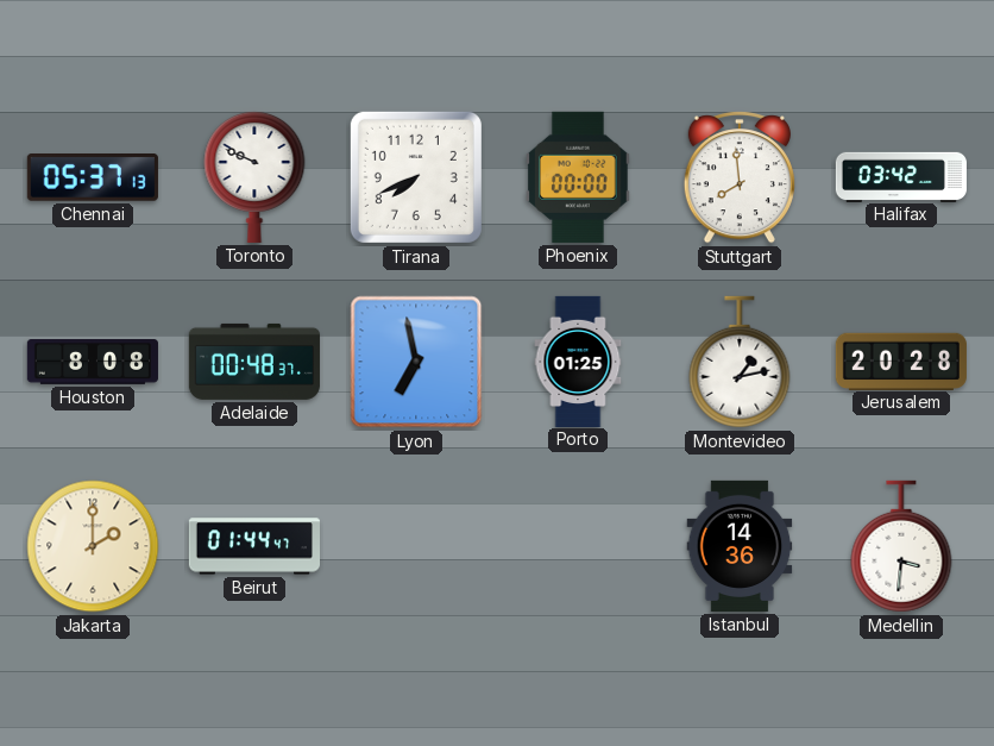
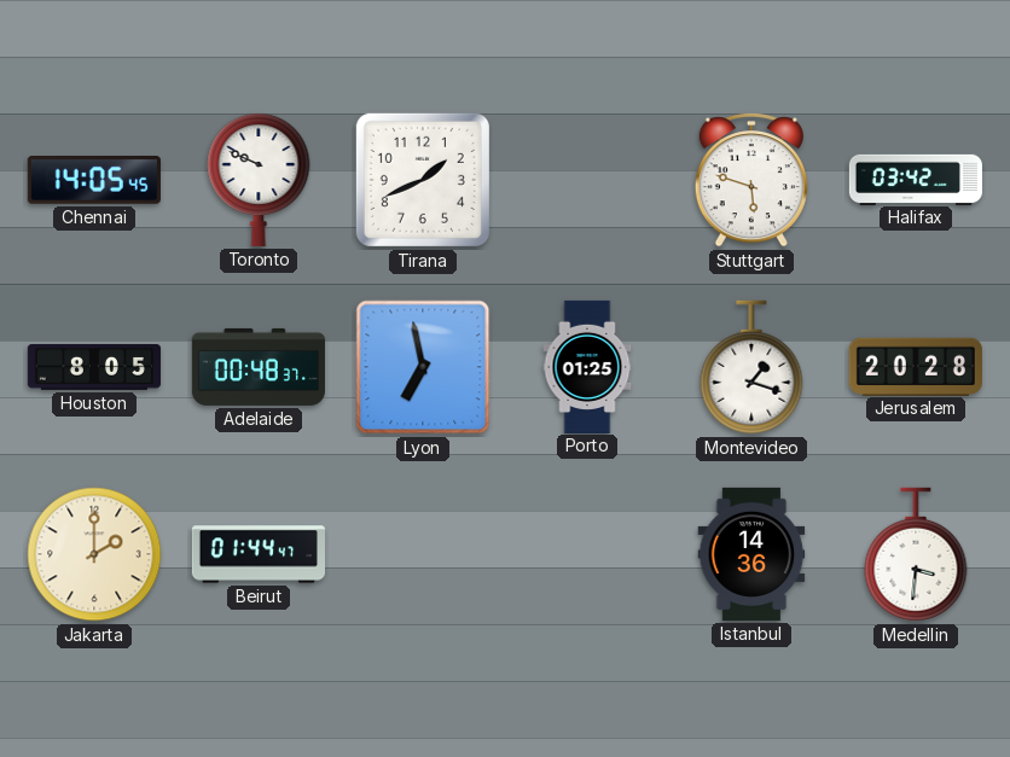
Chennai: 05:37 -> 14:05 (94, 181)
Tirana: 7:41 -> 1:41 (423, 180)
Phoenix: 00:00 -> none (579, 177)
Stuttgart: 7:59 -> 5:48 (751, 180)
Houston: 8:08 -> 8:05 (94, 368)
Montevideo: 1:13 -> 1:18 (751, 367)
